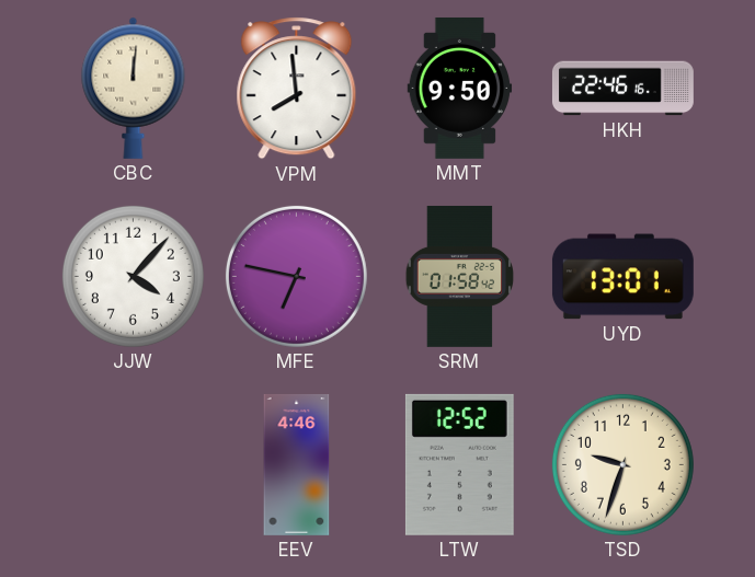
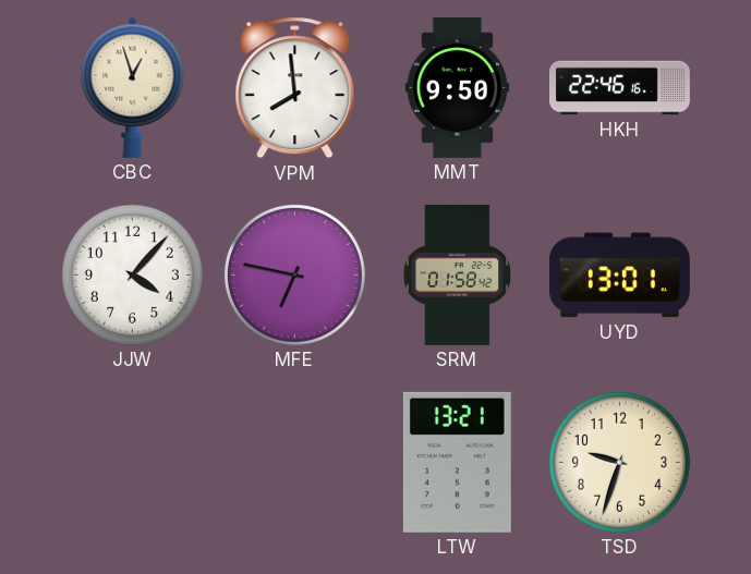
CBC: 12:01 -> 12:57 (133, 87)
EEV: 4:46 -> none (297, 464)
LTW: 12:52 -> 13:21 (457, 462)
